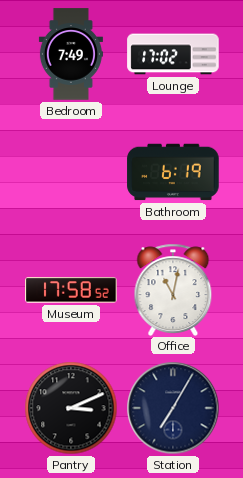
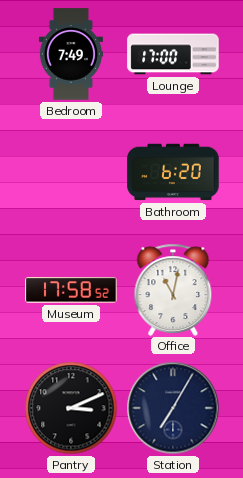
Lounge: 17:02 -> 17:00 (173, 54)
Bathroom: 6:19 -> 6:20 (173, 172)
